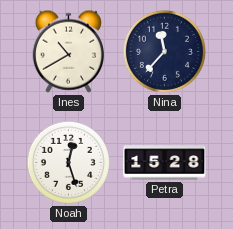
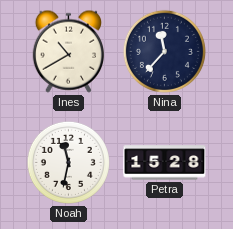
Noah: 12:27 -> 11:32 (68, 162)
